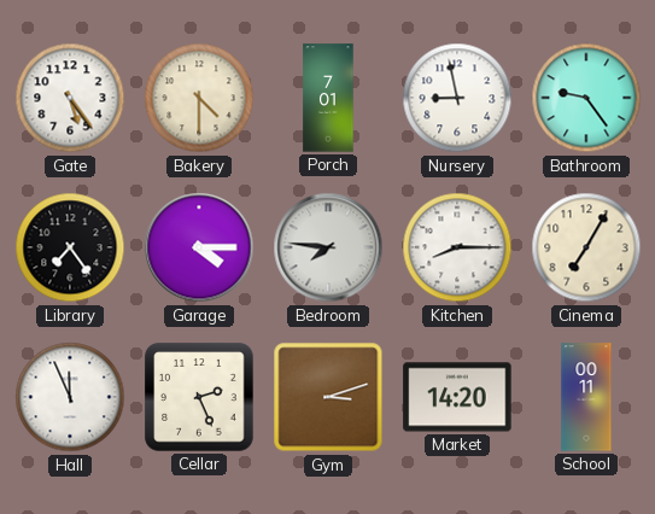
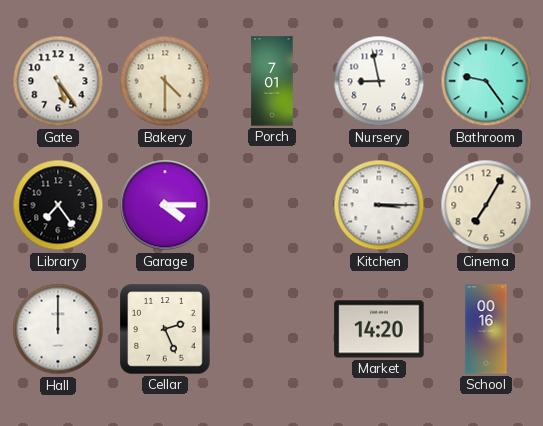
Bedroom: 7:46 -> none (328, 247)
Kitchen: 8:15 -> 3:15 (379, 205)
Hall: 11:56 -> 12:00 (58, 329)
Gym: 3:12 -> none (328, 397)
School: 00:11 -> 00:16 (486, 329)
